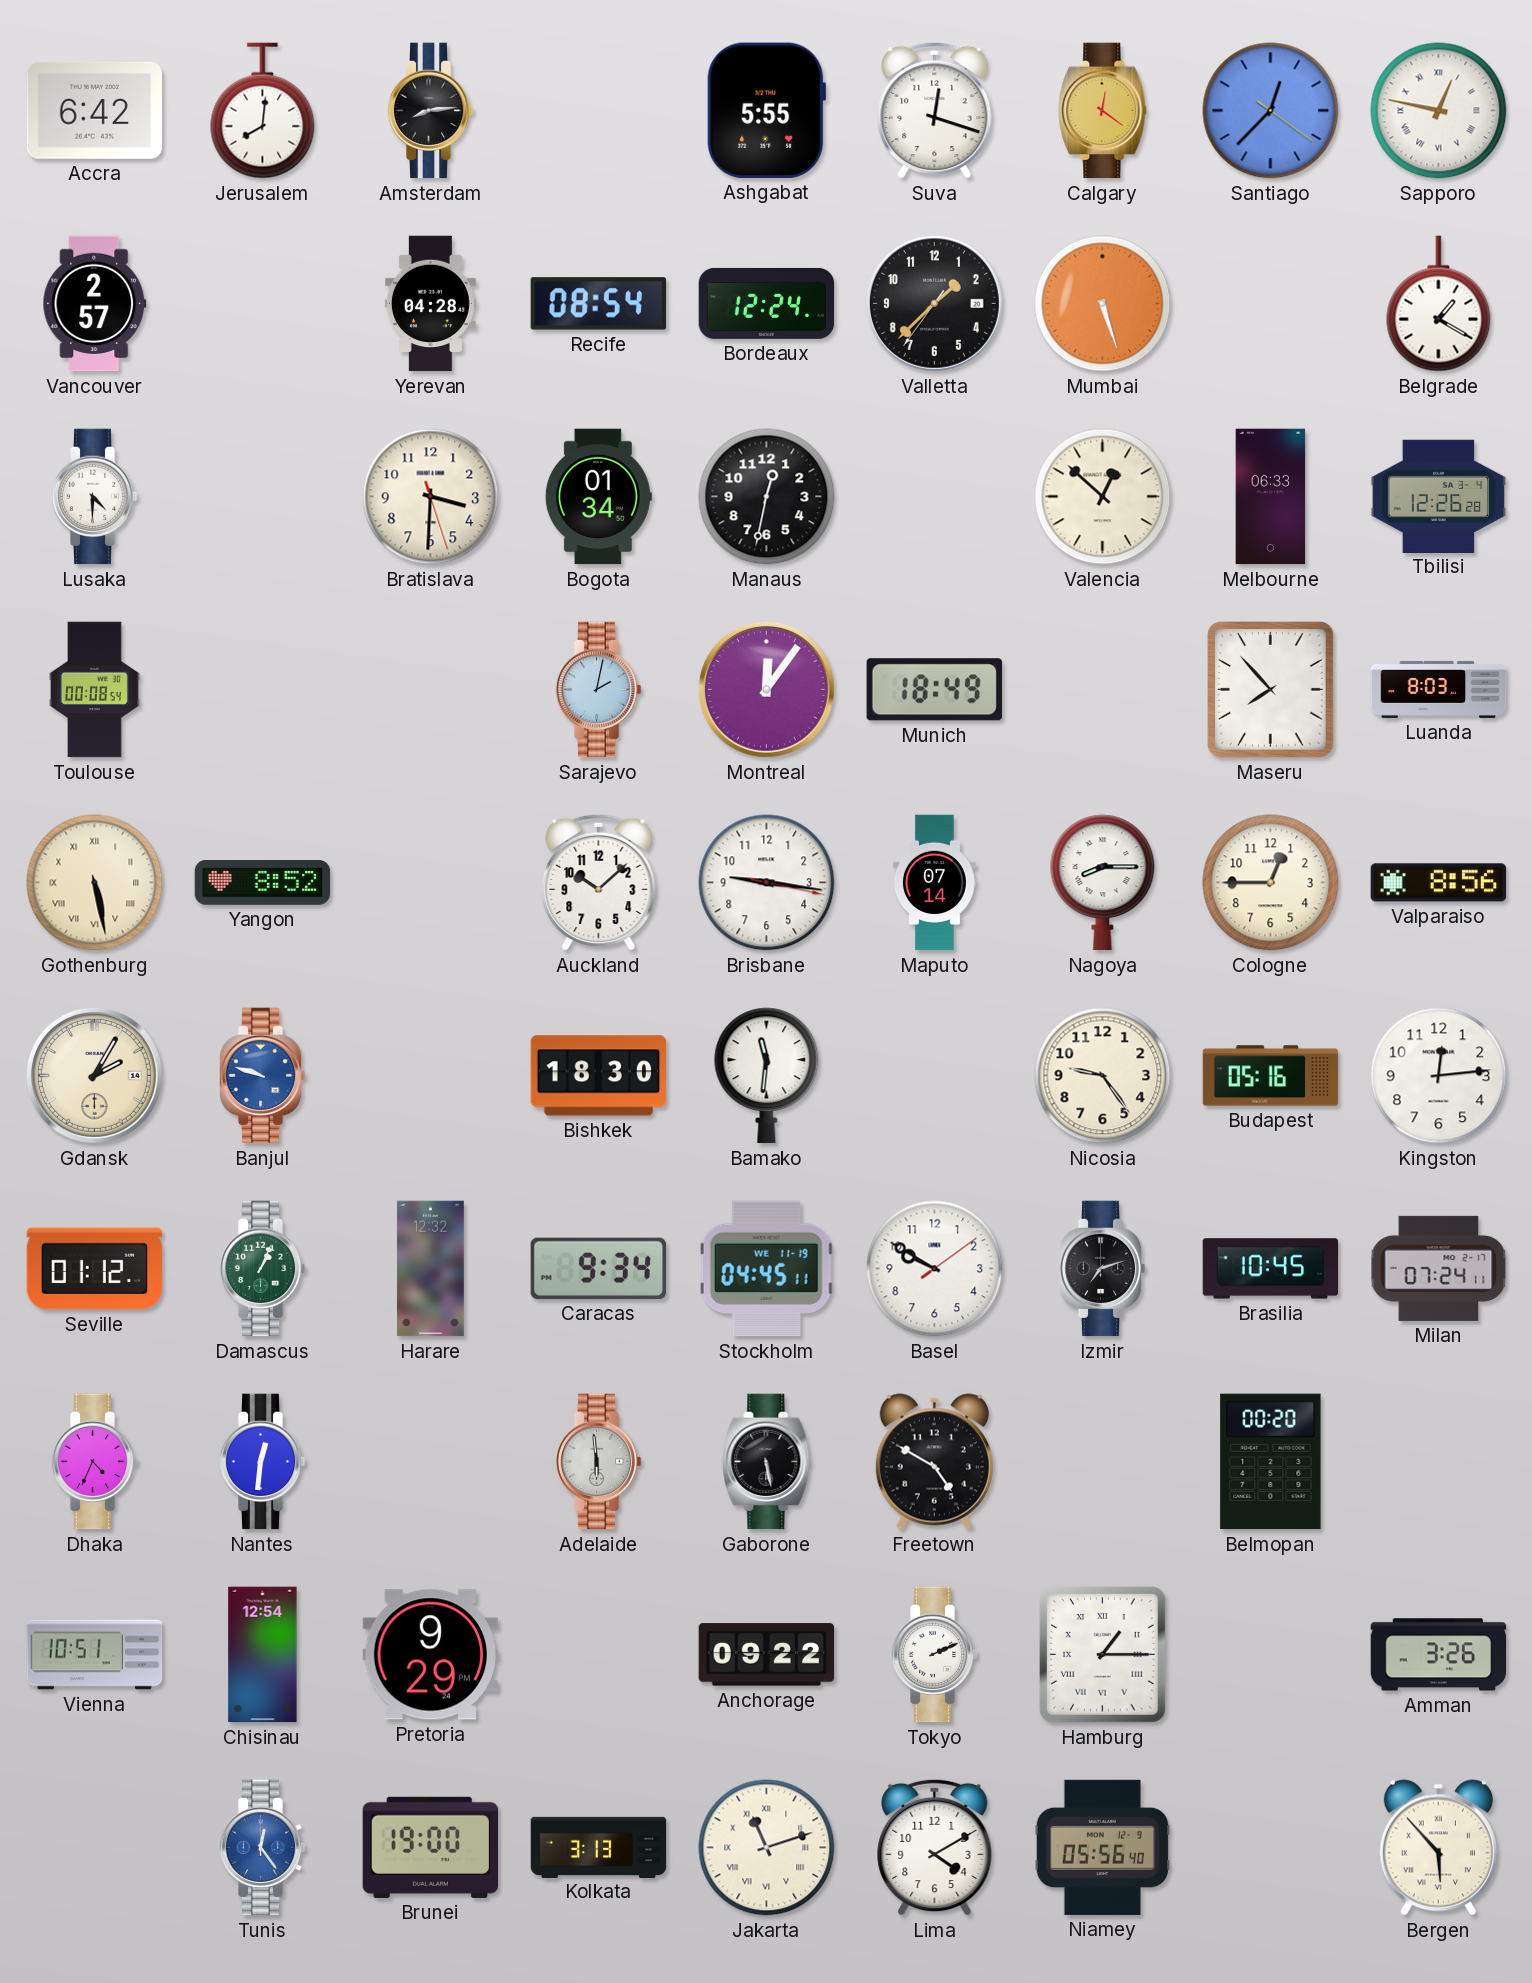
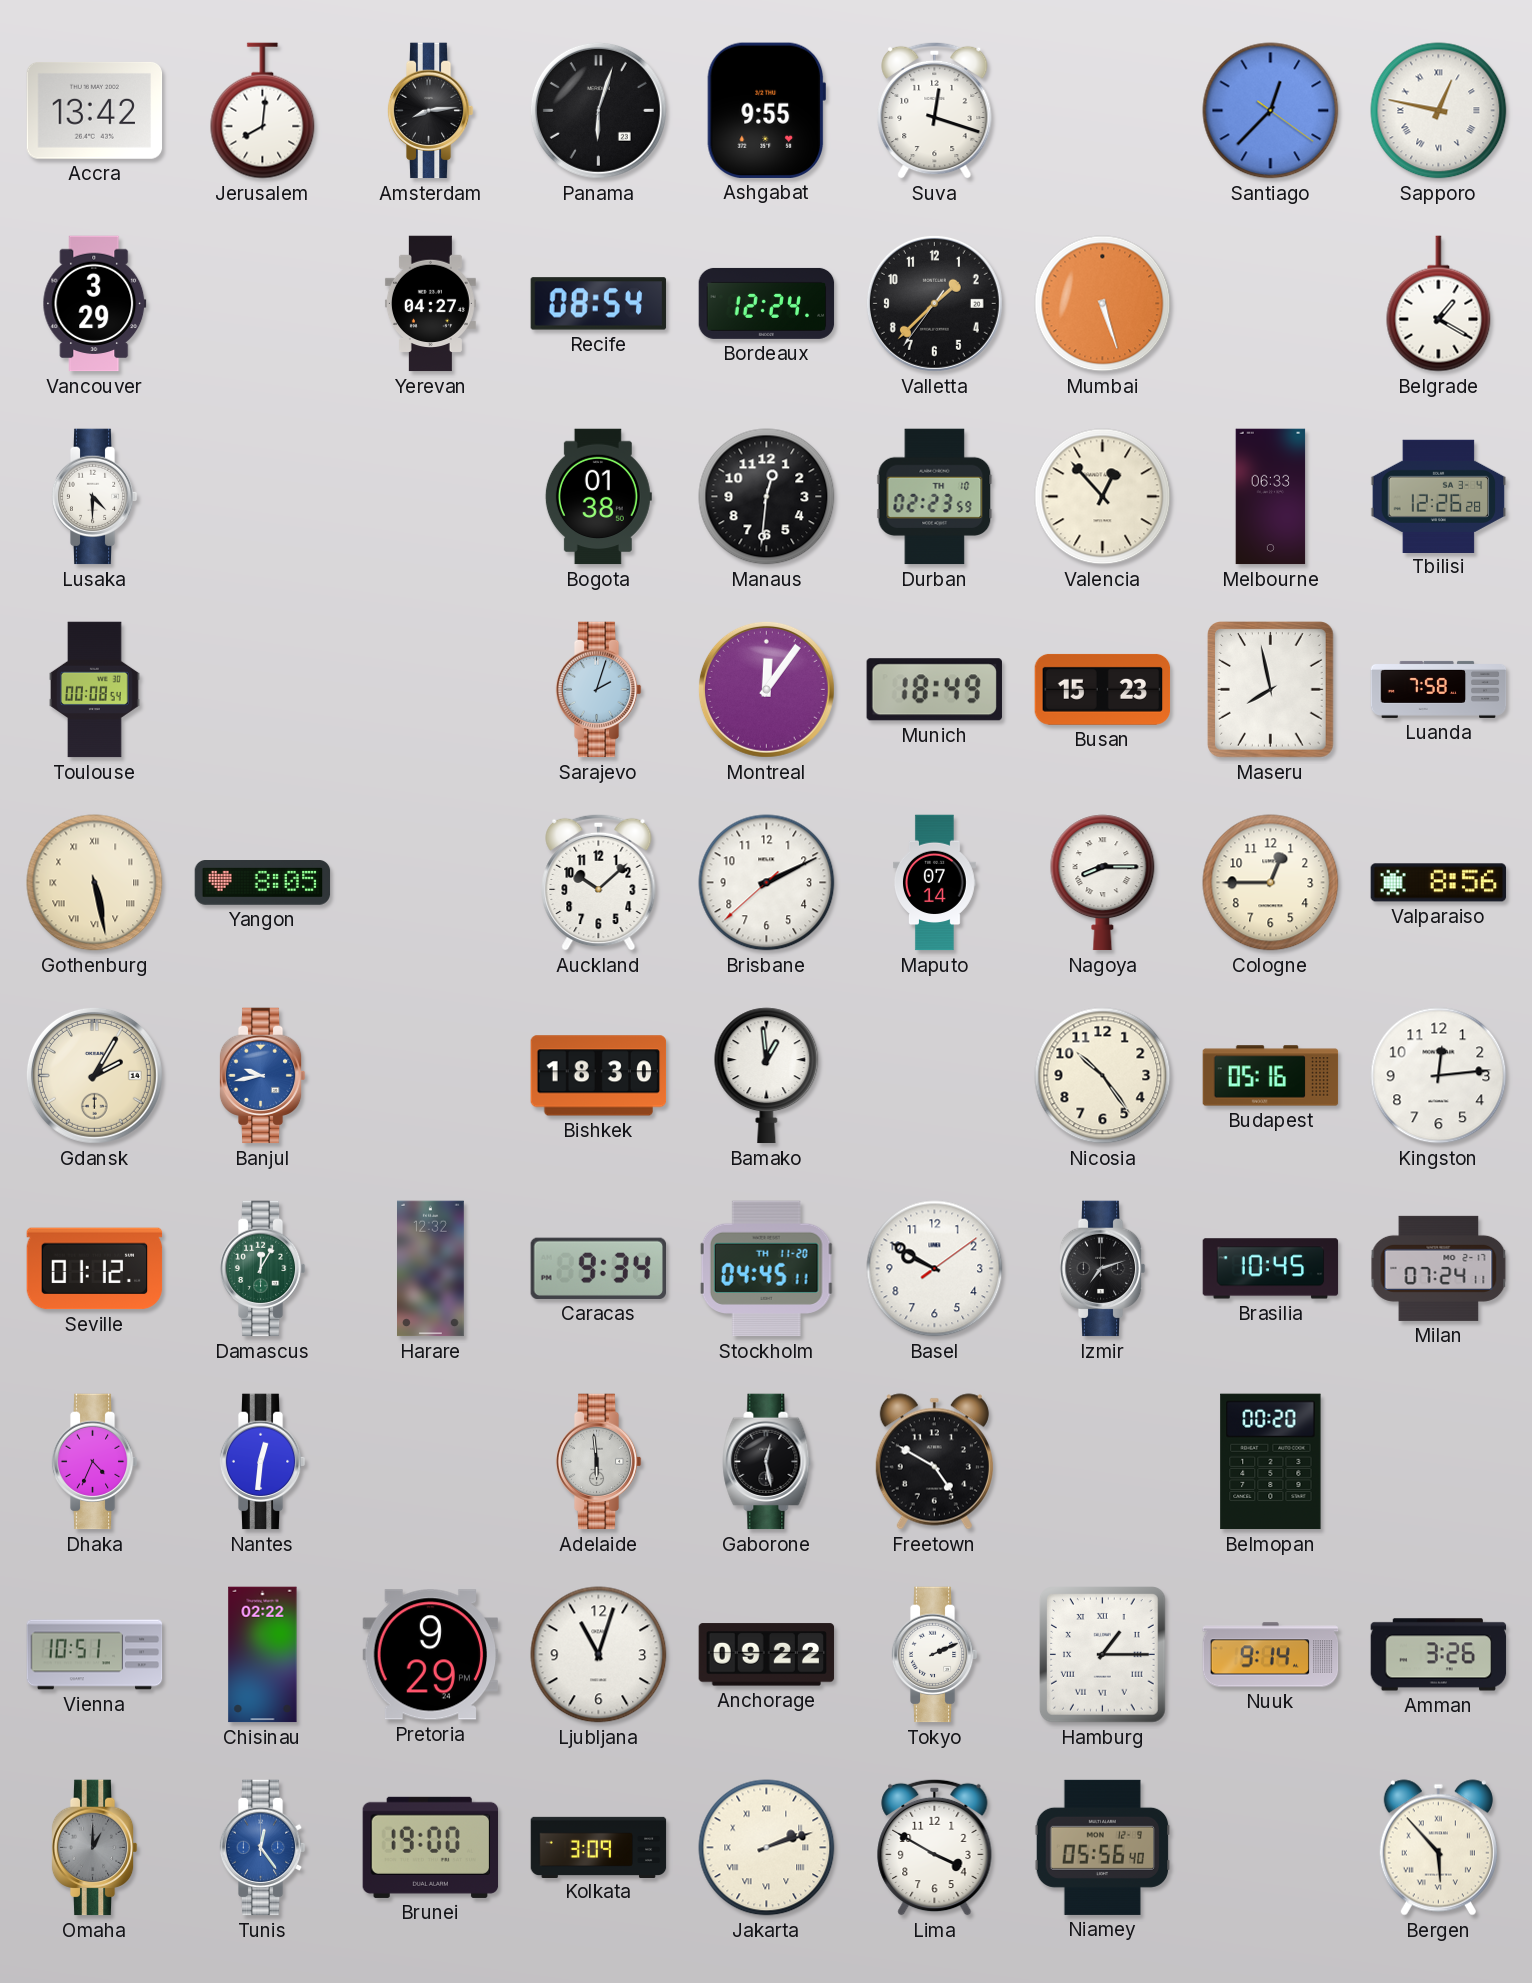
Accra: 6:42 -> 13:42 (95, 110)
Panama: none -> 6:03 (598, 110)
Ashgabat: 5:55 -> 9:55 (766, 110)
Calgary: 12:21 -> none (1103, 111)
Vancouver: 2:57 -> 3:29 (95, 304)
Yerevan: 04:28 -> 04:27 (430, 304)
Bratislava: 3:30 -> none (431, 497)
Bogota: 01:34 -> 01:38 (598, 497)
Manaus: 12:32 -> 12:31 (767, 497)
Durban: none -> 02:23 (935, 497)
Valencia: 12:52 -> 12:53 (1103, 497)
Sarajevo: 2:02 -> 2:03 (598, 690)
Busan: none -> 15:23 (1103, 689)
Maseru: 7:53 -> 7:58 (1271, 690)
Luanda: 8:03 -> 7:58 (1439, 689)
Yangon: 8:52 -> 8:05 (263, 883)
Brisbane: 9:16 -> 2:10 (767, 883)
Banjul: 9:48 -> 9:43 (262, 1076)
Bamako: 11:31 -> 12:59 (767, 1076)
Nicosia: 9:24 -> 10:24 (1103, 1076)
Damascus: 1:04 -> 12:05 (262, 1269)
Stockholm date: WE 11-19 -> TH 11-20 (767, 1269)
Gaborone: 5:28 -> 12:28 (767, 1462)
Chisinau: 12:54 -> 02:22 (263, 1655)
Ljubljana: none -> 11:03 (599, 1655)
Nuuk: none -> 9:14 (1271, 1655)
Omaha: none -> 1:00 (94, 1848)
Kolkata: 3:13 -> 3:09 (599, 1847)
Jakarta: 11:12 -> 2:12 (767, 1848)
Lima: 4:10 -> 3:50 (935, 1847)
